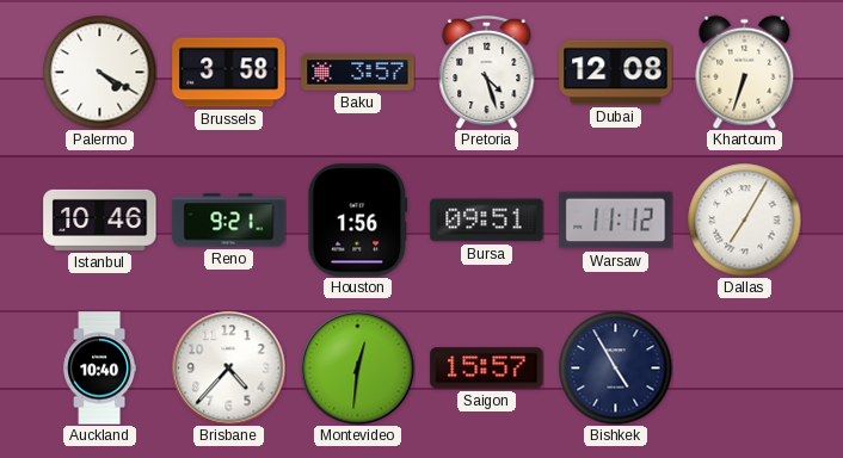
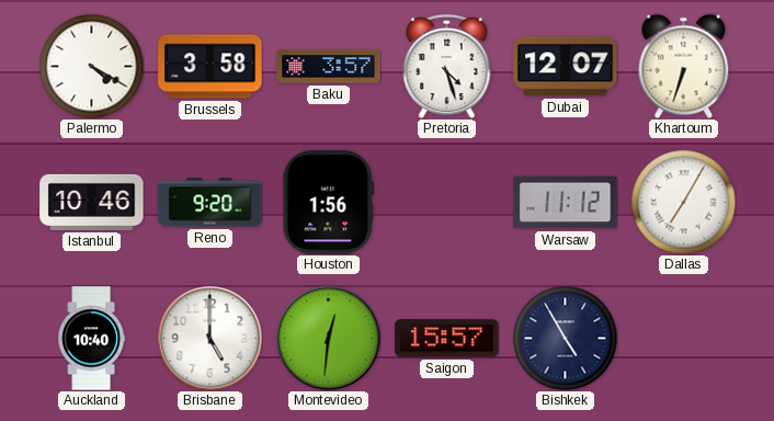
Dubai: 12:08 -> 12:07 (566, 67)
Reno: 9:21 -> 9:20 (210, 203)
Bursa: 09:51 -> none (487, 221)
Brisbane: 4:37 -> 5:00 (209, 338)
